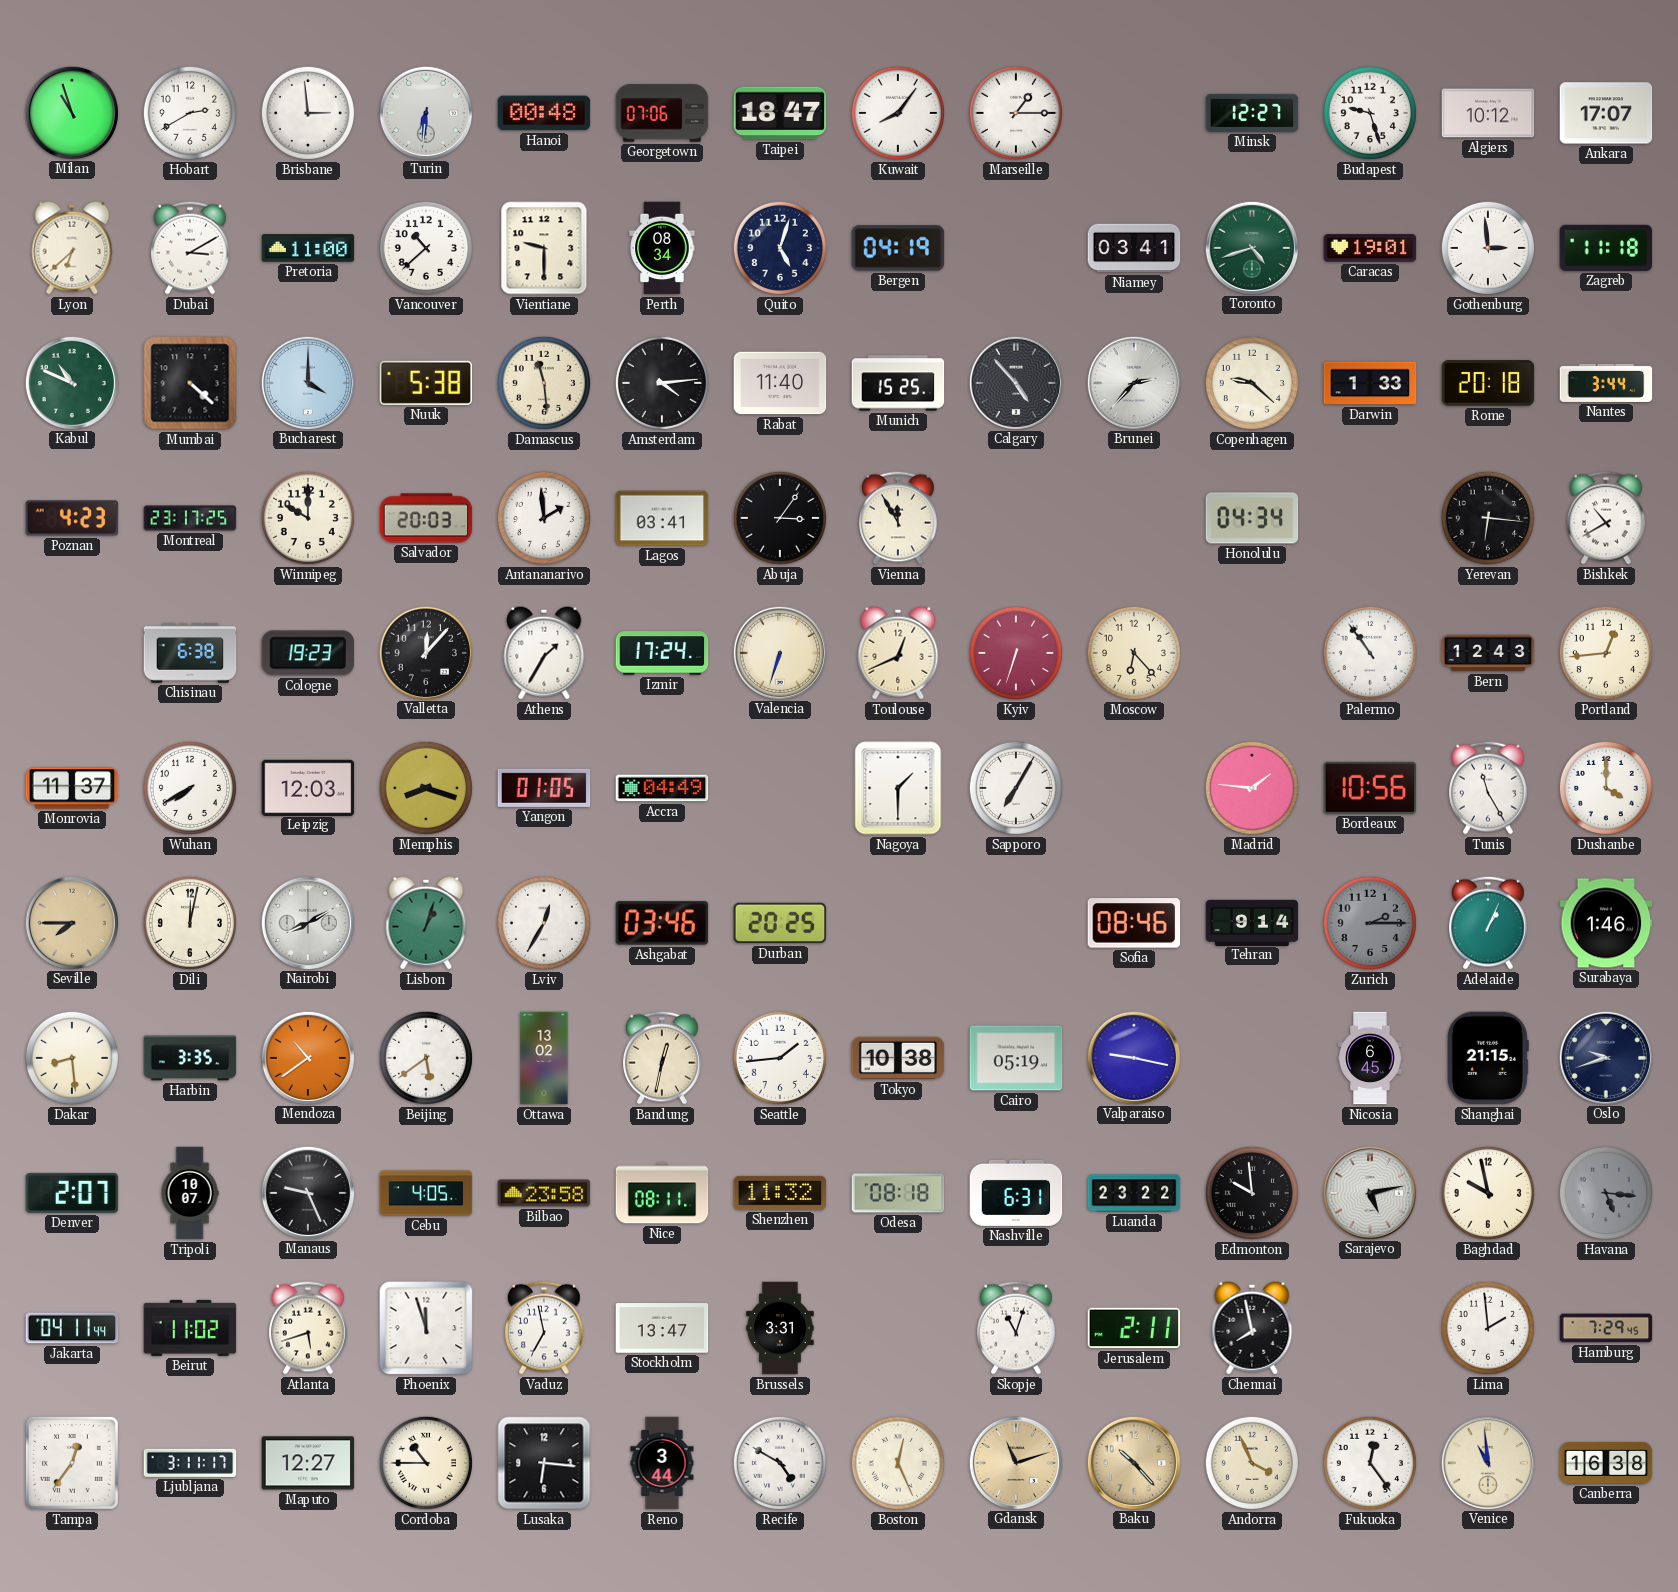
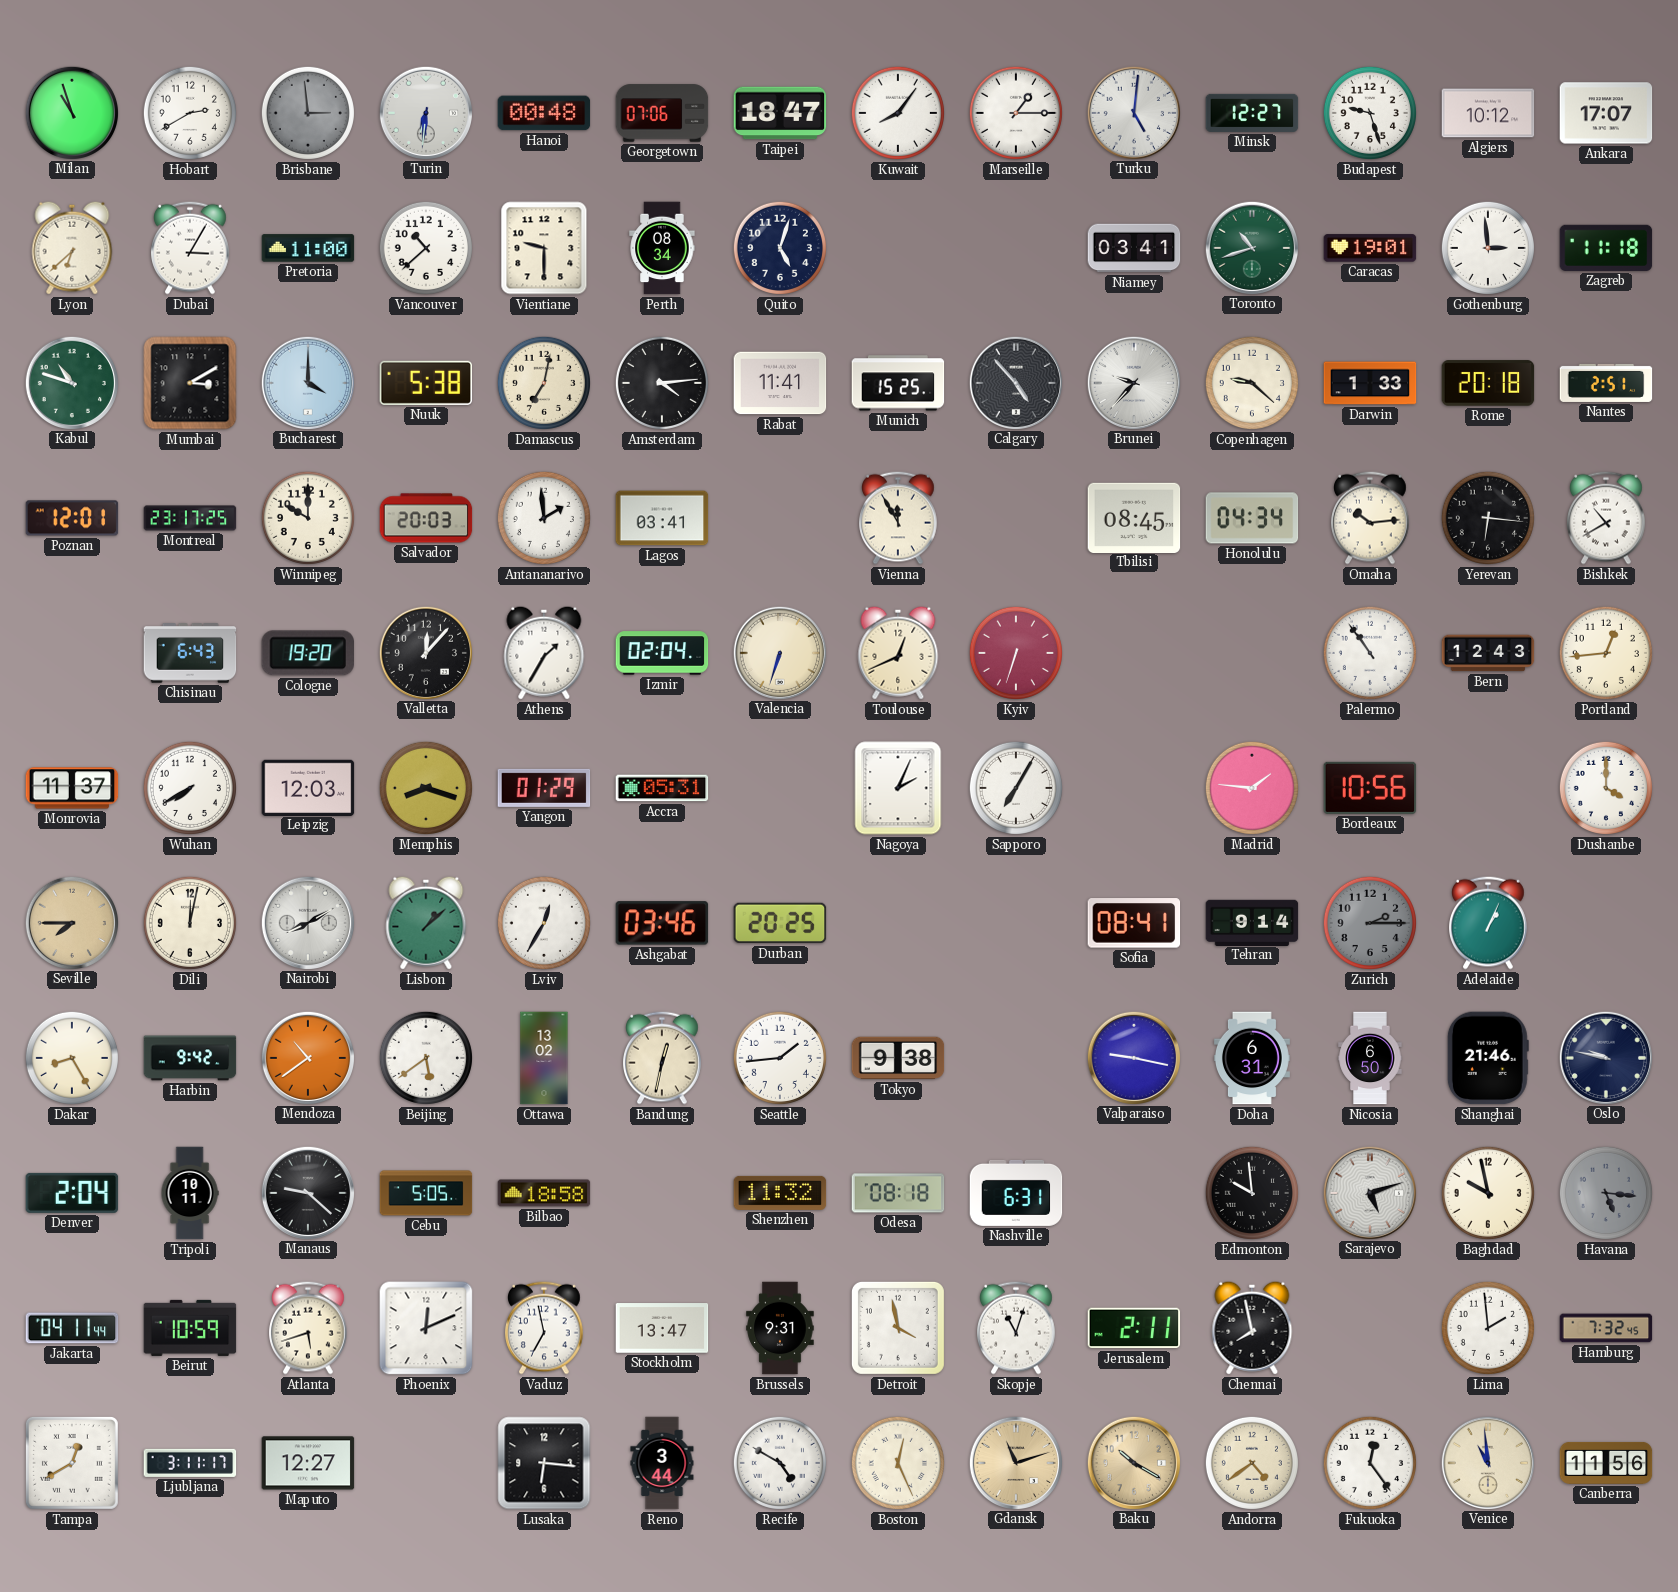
Brisbane dial: white -> grey (308, 113)
Turku: none -> 5:01 (1133, 112)
Dubai: 3:10 -> 3:05 (191, 248)
Bergen: 04:19 -> none (898, 248)
Toronto: 4:42 -> 10:42 (1251, 247)
Kabul: 10:49 -> 10:48 (71, 382)
Mumbai: 4:22 -> 3:10 (190, 383)
Damascus: 11:29 -> 7:02 (544, 383)
Rabat: 11:40 -> 11:41 (780, 383)
Brunei: 2:37 -> 9:37 (1133, 382)
Nantes: 3:44 -> 2:51 (1606, 383)
Poznan: 4:23 -> 12:01 (72, 518)
Abuja: 3:06 -> none (780, 518)
Tbilisi: none -> 08:45 (1134, 517)
Omaha: none -> 10:14 (1371, 518)
Chisinau: 6:38 -> 6:43 (190, 653)
Cologne: 19:23 -> 19:20 (307, 653)
Izmir: 17:24 -> 02:04 (662, 653)
Moscow: 6:23 -> none (1134, 653)
Yangon: 01:05 -> 01:29 (544, 788)
Accra: 04:49 -> 05:31 (662, 788)
Nagoya: 1:30 -> 2:04 (898, 788)
Tunis: 11:25 -> none (1489, 788)
Lisbon: 1:03 -> 1:08 (426, 923)
Sofia: 08:46 -> 08:41 (1134, 923)
Surabaya: 1:46 -> none (1606, 923)
Dakar: 8:29 -> 8:25 (72, 1058)
Harbin: 3:35 -> 9:42 (190, 1058)
Tokyo: 10:38 -> 9:38 (898, 1058)
Cairo: 05:19 -> none (1016, 1058)
Doha: none -> 6:31 (1252, 1058)
Nicosia: 6:45 -> 6:50 (1370, 1058)
Shanghai: 21:15 -> 21:46 (1488, 1058)
Oslo: 9:42 -> 9:47 (1605, 1057)
Denver: 2:07 -> 2:04 (72, 1193)
Tripoli: 10:07 -> 10:11 (190, 1193)
Manaus: 9:26 -> 9:22 (307, 1192)
Cebu: 4:05 -> 5:05 (426, 1193)
Bilbao: 23:58 -> 18:58 (544, 1193)
Nice: 08:11 -> none (662, 1193)
Luanda: 23:22 -> none (1134, 1193)
Sarajevo: 5:13 -> 5:12 (1369, 1192)
Beirut: 11:02 -> 10:59 (190, 1328)
Phoenix: 11:57 -> 12:11 (426, 1328)
Brussels: 3:31 -> 9:31 (780, 1328)
Detroit: none -> 3:58 (898, 1328)
Hamburg: 7:29 -> 7:32 (1606, 1328)
Tampa: 12:36 -> 12:40 (72, 1463)
Cordoba: 10:45 -> none (426, 1463)
Baku: 10:23 -> 10:20 (1133, 1462)
Andorra: 3:56 -> 4:39 (1252, 1463)
Canberra: 16:38 -> 11:56 (1606, 1463)
